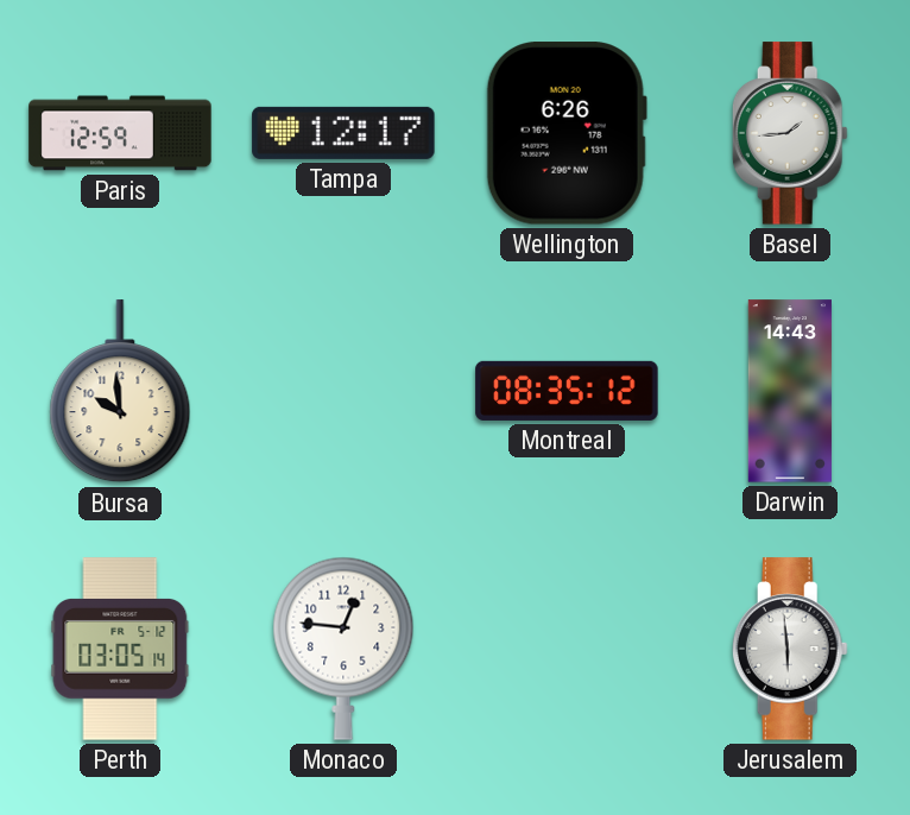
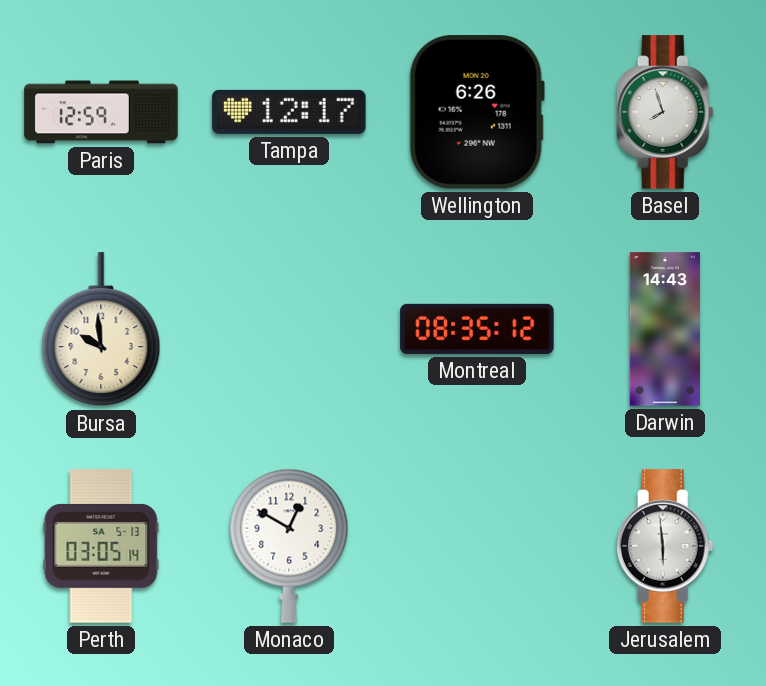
Basel: 1:44 -> 7:57 (665, 112)
Perth date: FR 5-12 -> SA 5-13 (101, 546)
Monaco: 12:46 -> 12:50 (289, 546)
